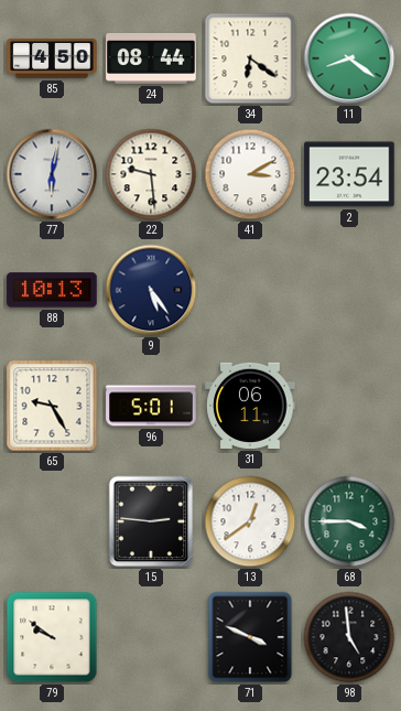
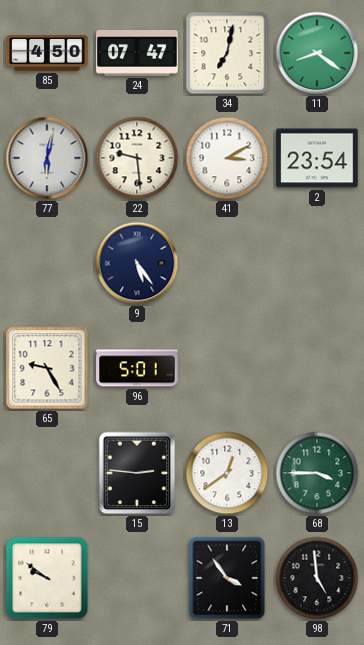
24: 08:44 -> 07:47 (137, 53)
34: 6:21 -> 7:02 (227, 53)
88: 10:13 -> none (52, 290)
31: 06:11 -> none (250, 406)
71: 3:49 -> 3:54 (227, 578)
